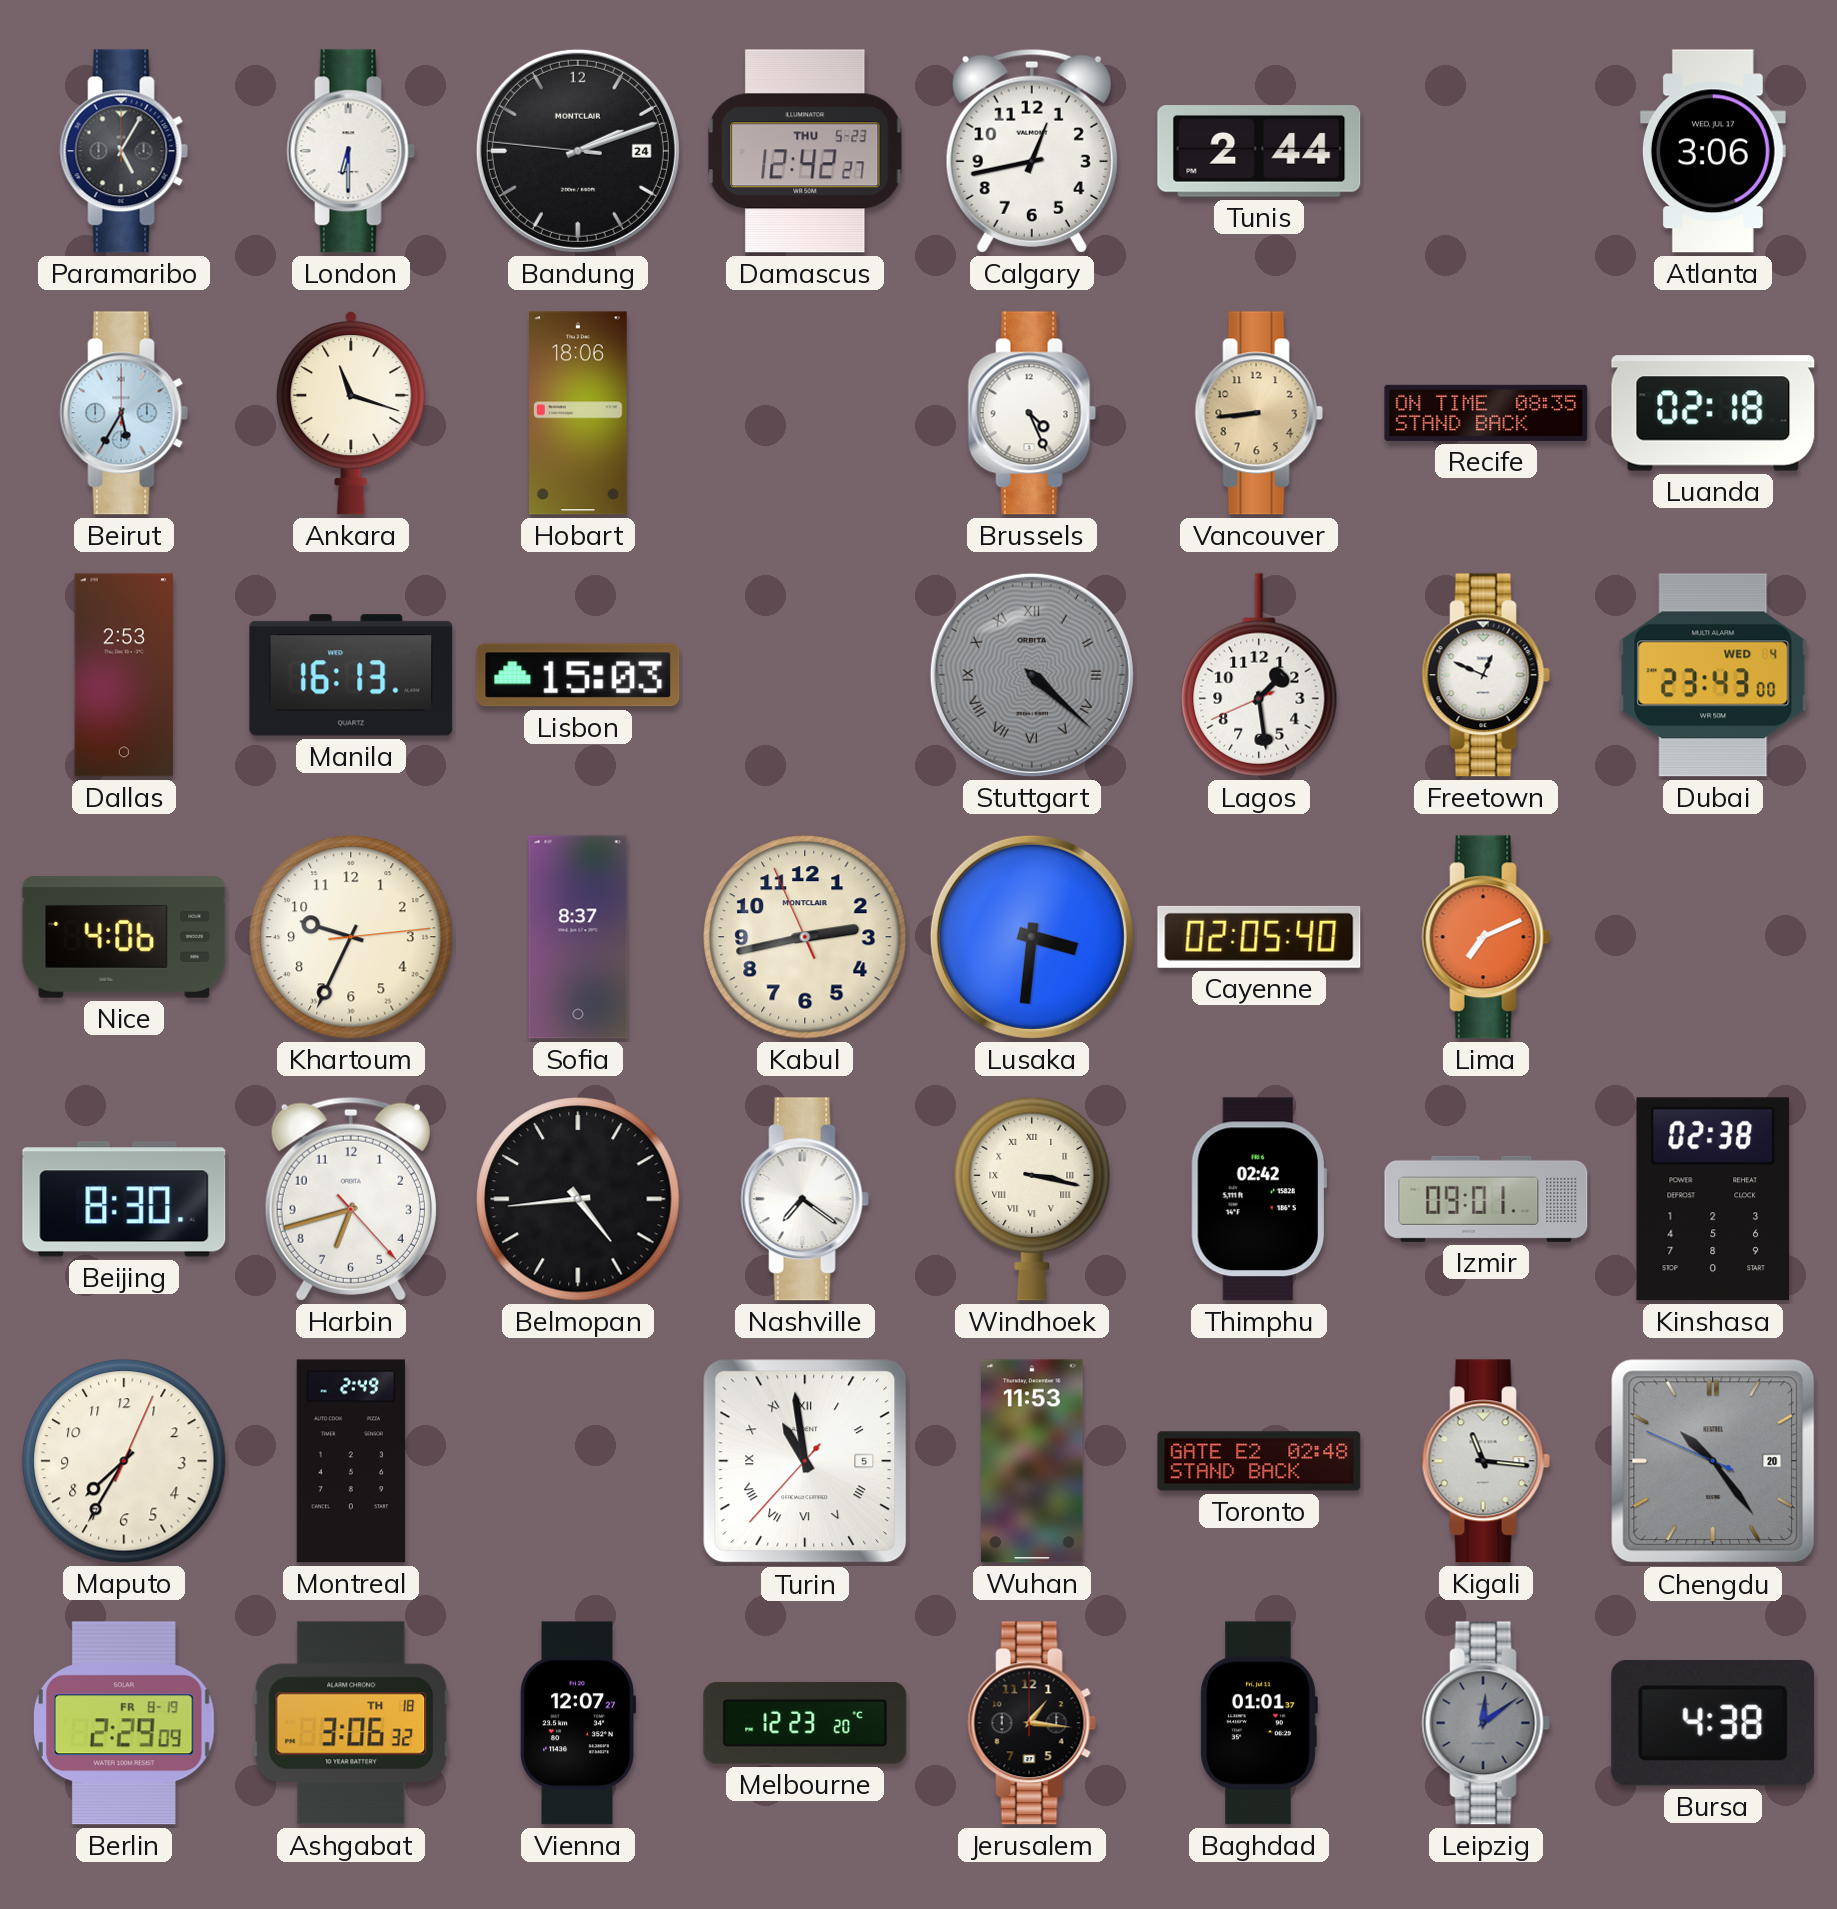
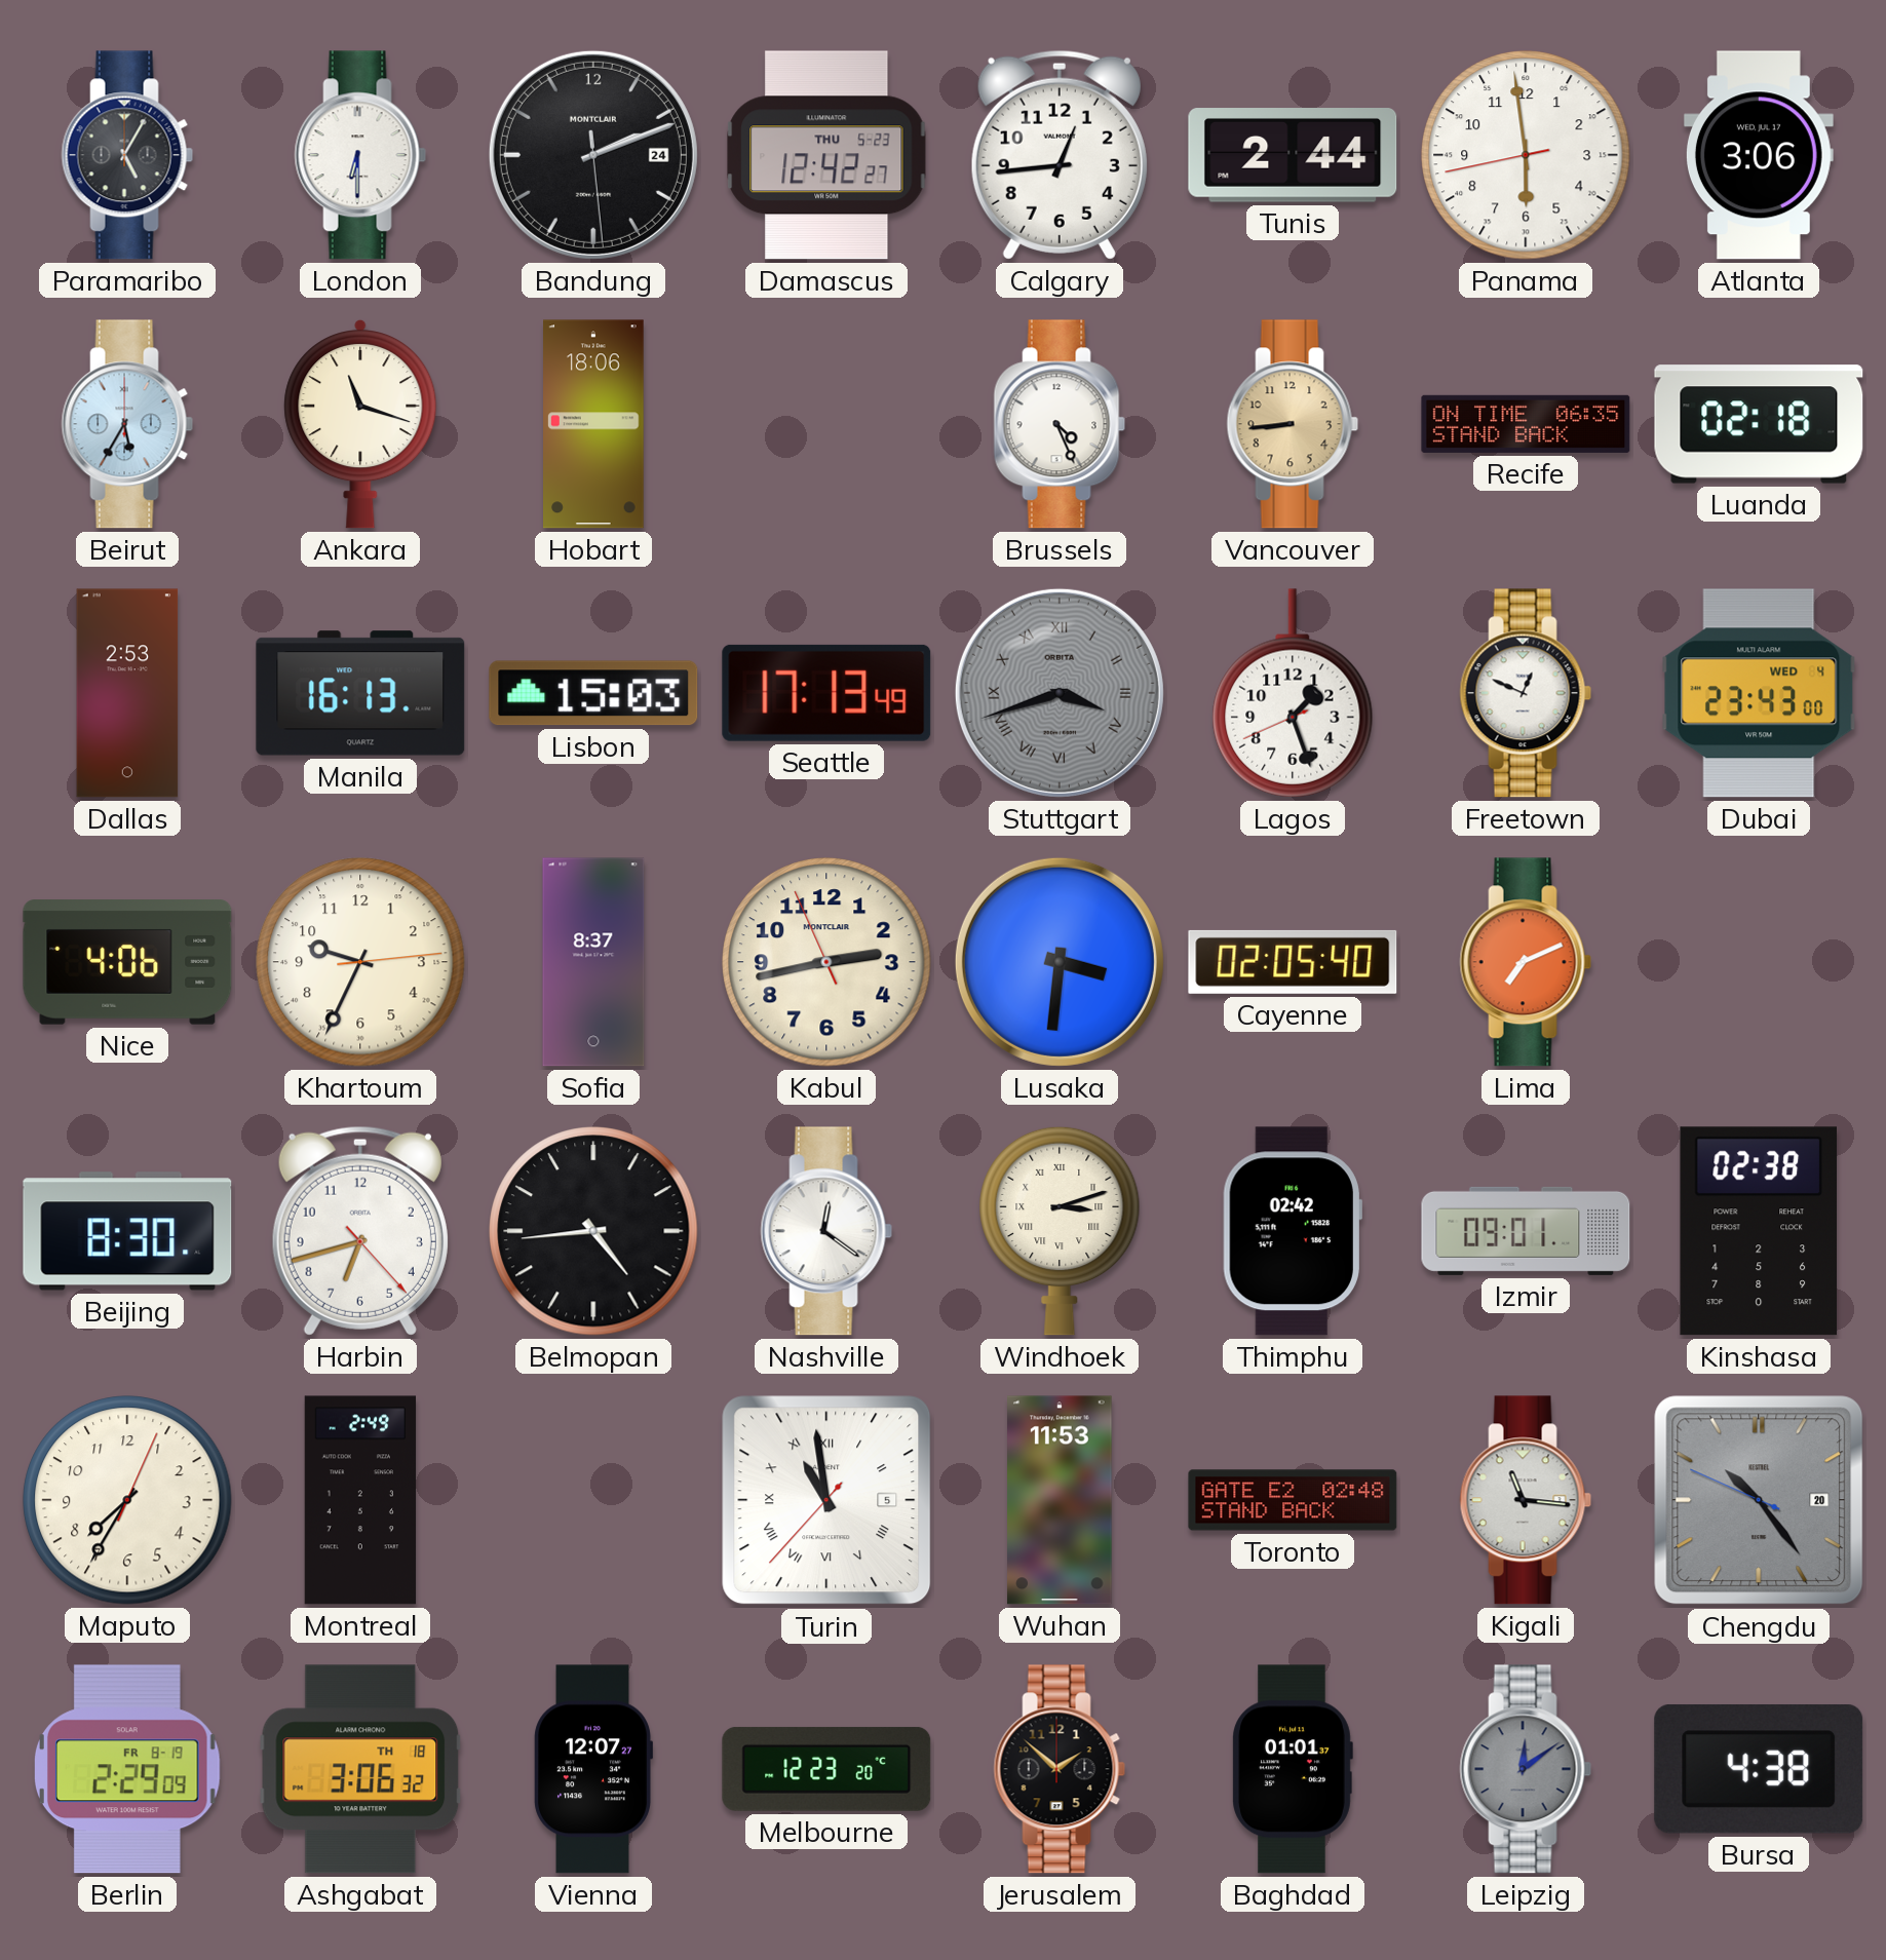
Bandung: 2:11:46 -> 2:11:29 (593, 155)
Calgary: 12:43 -> 12:44 (1060, 155)
Panama: none -> 5:58 (1526, 155)
Recife: 08:35 -> 06:35 (1526, 424)
Seattle: none -> 17:13 (826, 693)
Stuttgart: 4:22 -> 3:42 (1060, 693)
Lagos: 1:28 -> 1:26 (1293, 693)
Nashville: 7:21 -> 12:21 (826, 1231)
Windhoek: 3:17 -> 3:12 (1060, 1231)
Jerusalem: 1:16 -> 1:52 (1060, 1769)
